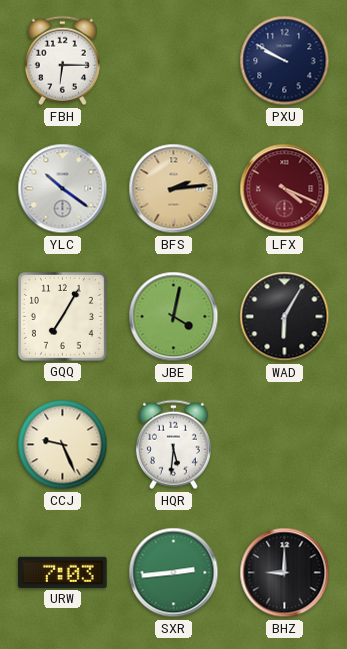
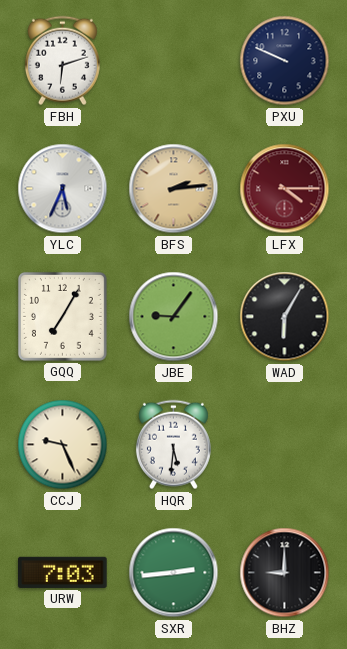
FBH: 6:15 -> 6:12 (62, 61)
PXU: 9:50 -> 9:49 (285, 61)
YLC: 10:21 -> 5:34 (63, 189)
LFX: 4:19 -> 4:15 (285, 189)
JBE: 4:02 -> 9:06 (174, 317)
